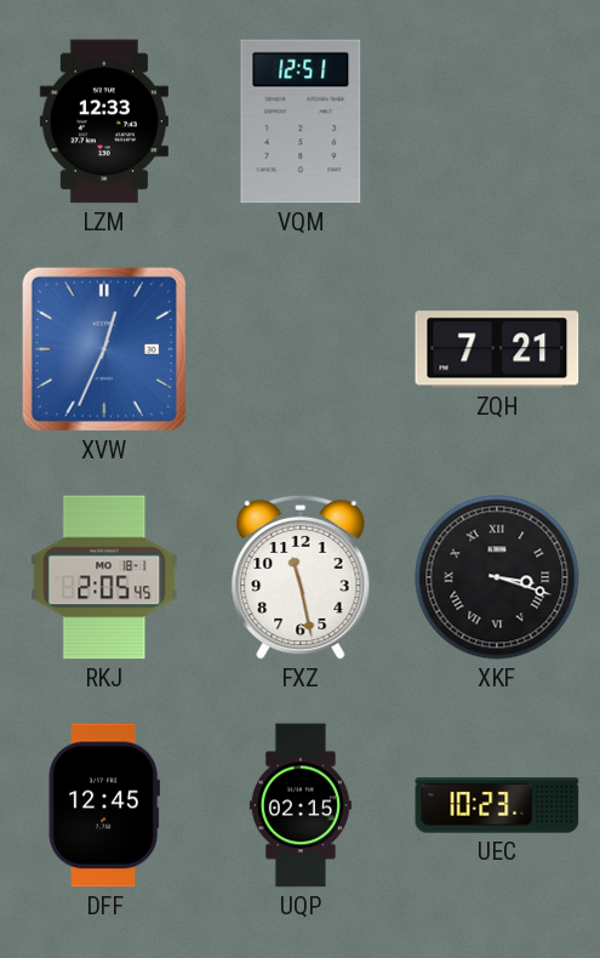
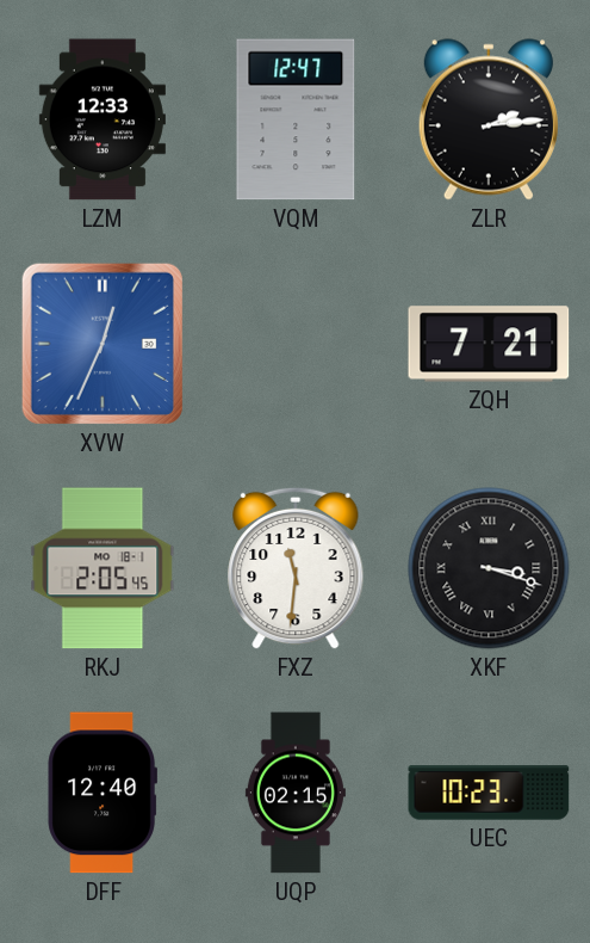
VQM: 12:51 -> 12:47 (296, 119)
ZLR: none -> 2:14 (489, 119)
FXZ: 11:28 -> 11:31 (296, 568)
DFF: 12:45 -> 12:40 (101, 793)
